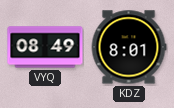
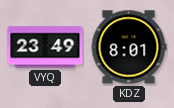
VYQ: 08:49 -> 23:49 (45, 47)
